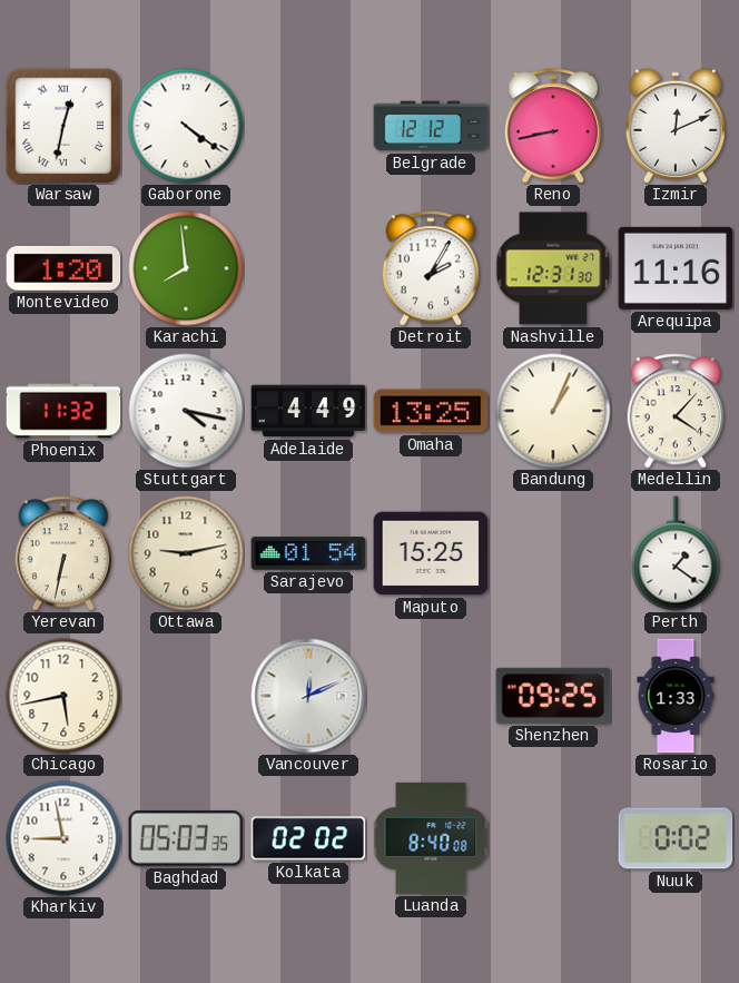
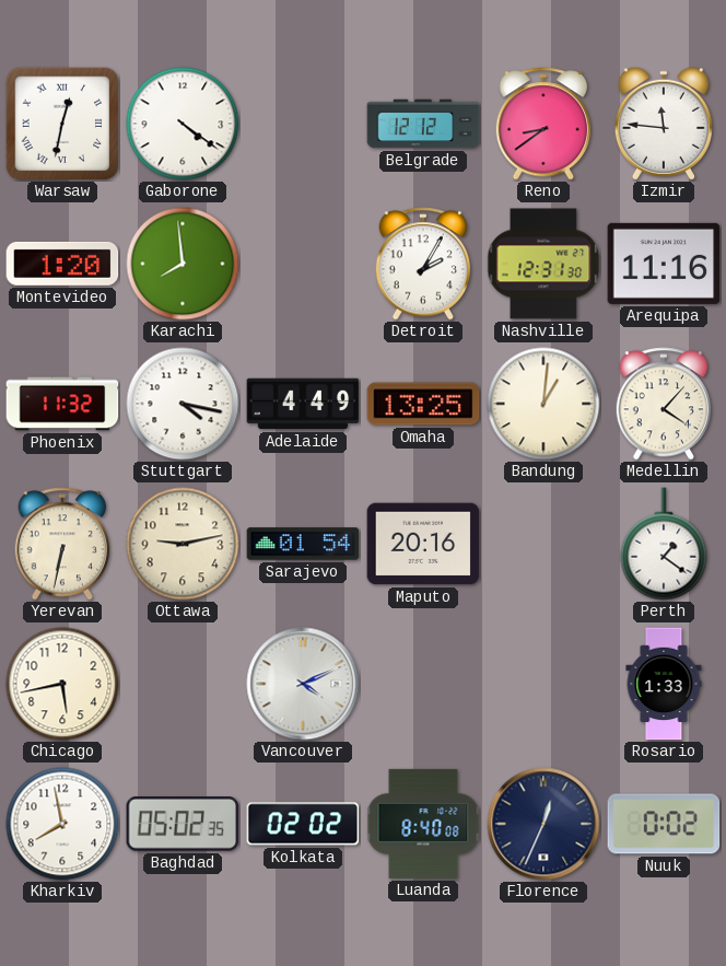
Reno: 8:43 -> 8:39 (543, 124)
Izmir: 12:11 -> 11:46 (664, 124)
Bandung: 1:04 -> 1:01 (543, 404)
Maputo: 15:25 -> 20:16 (423, 544)
Vancouver: 12:11 -> 4:11 (303, 684)
Shenzhen: 09:25 -> none (553, 696)
Kharkiv: 8:58 -> 7:58 (62, 824)
Baghdad: 05:03 -> 05:02 (183, 825)
Florence: none -> 12:34 (543, 824)
